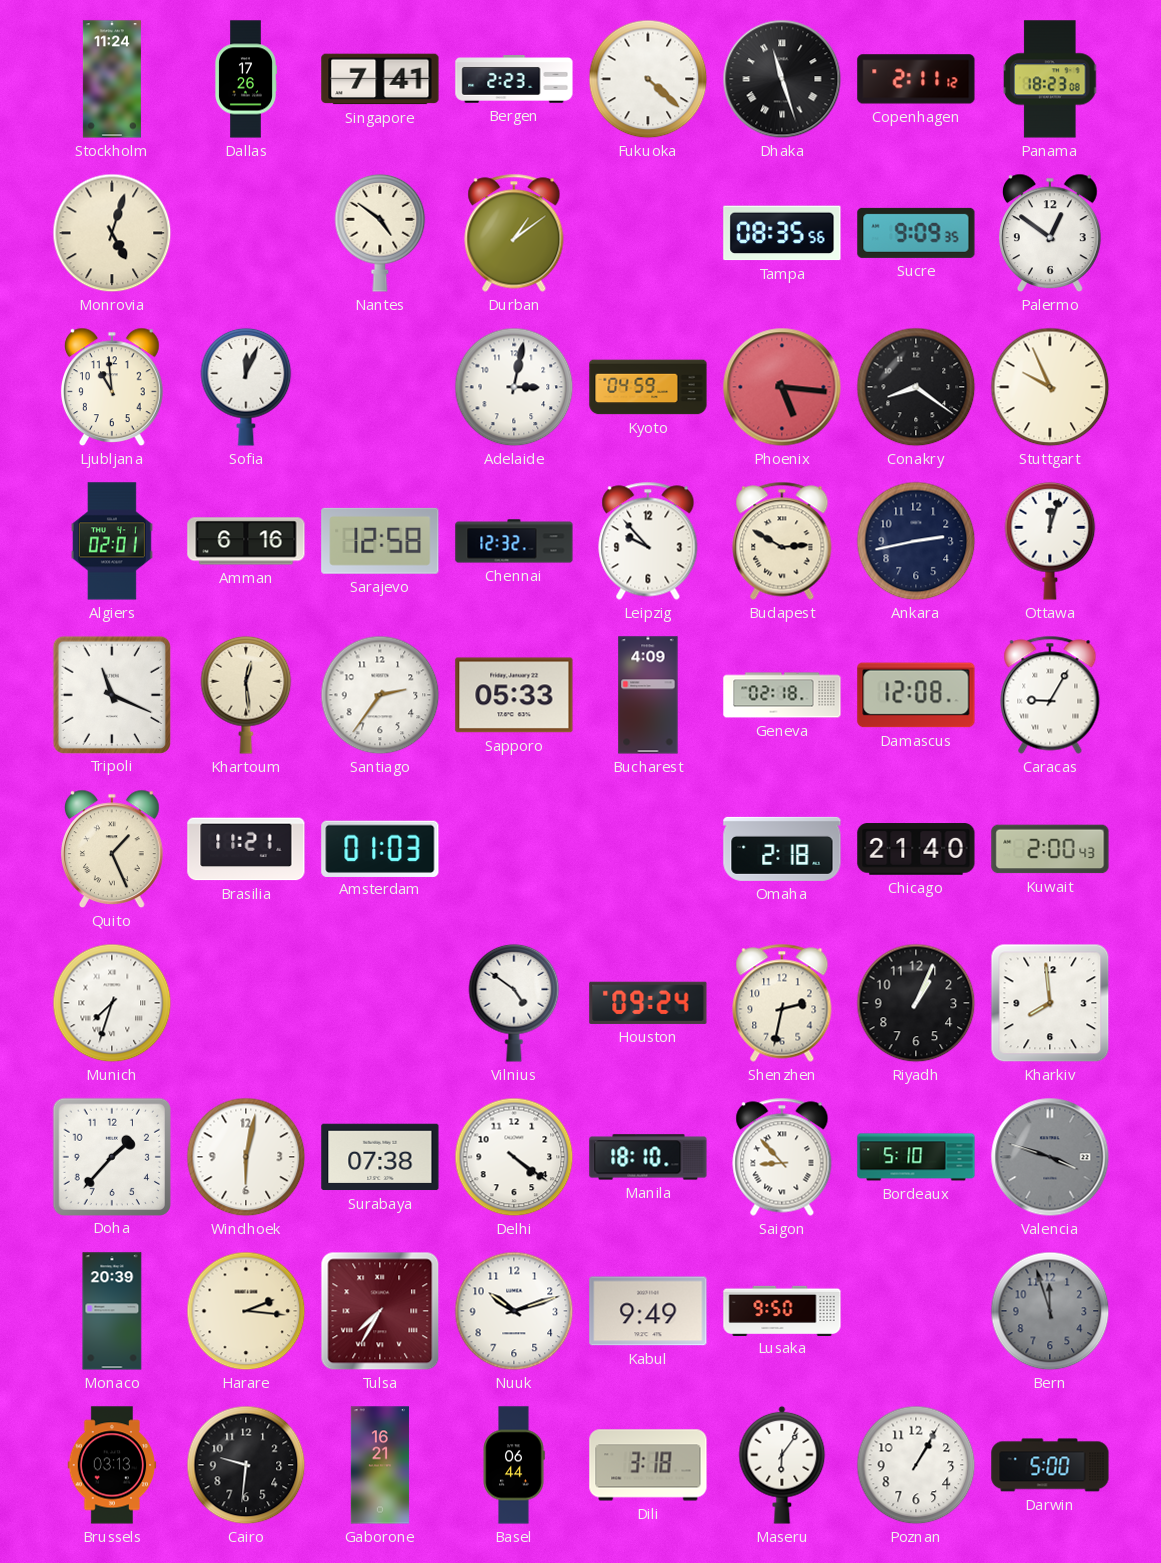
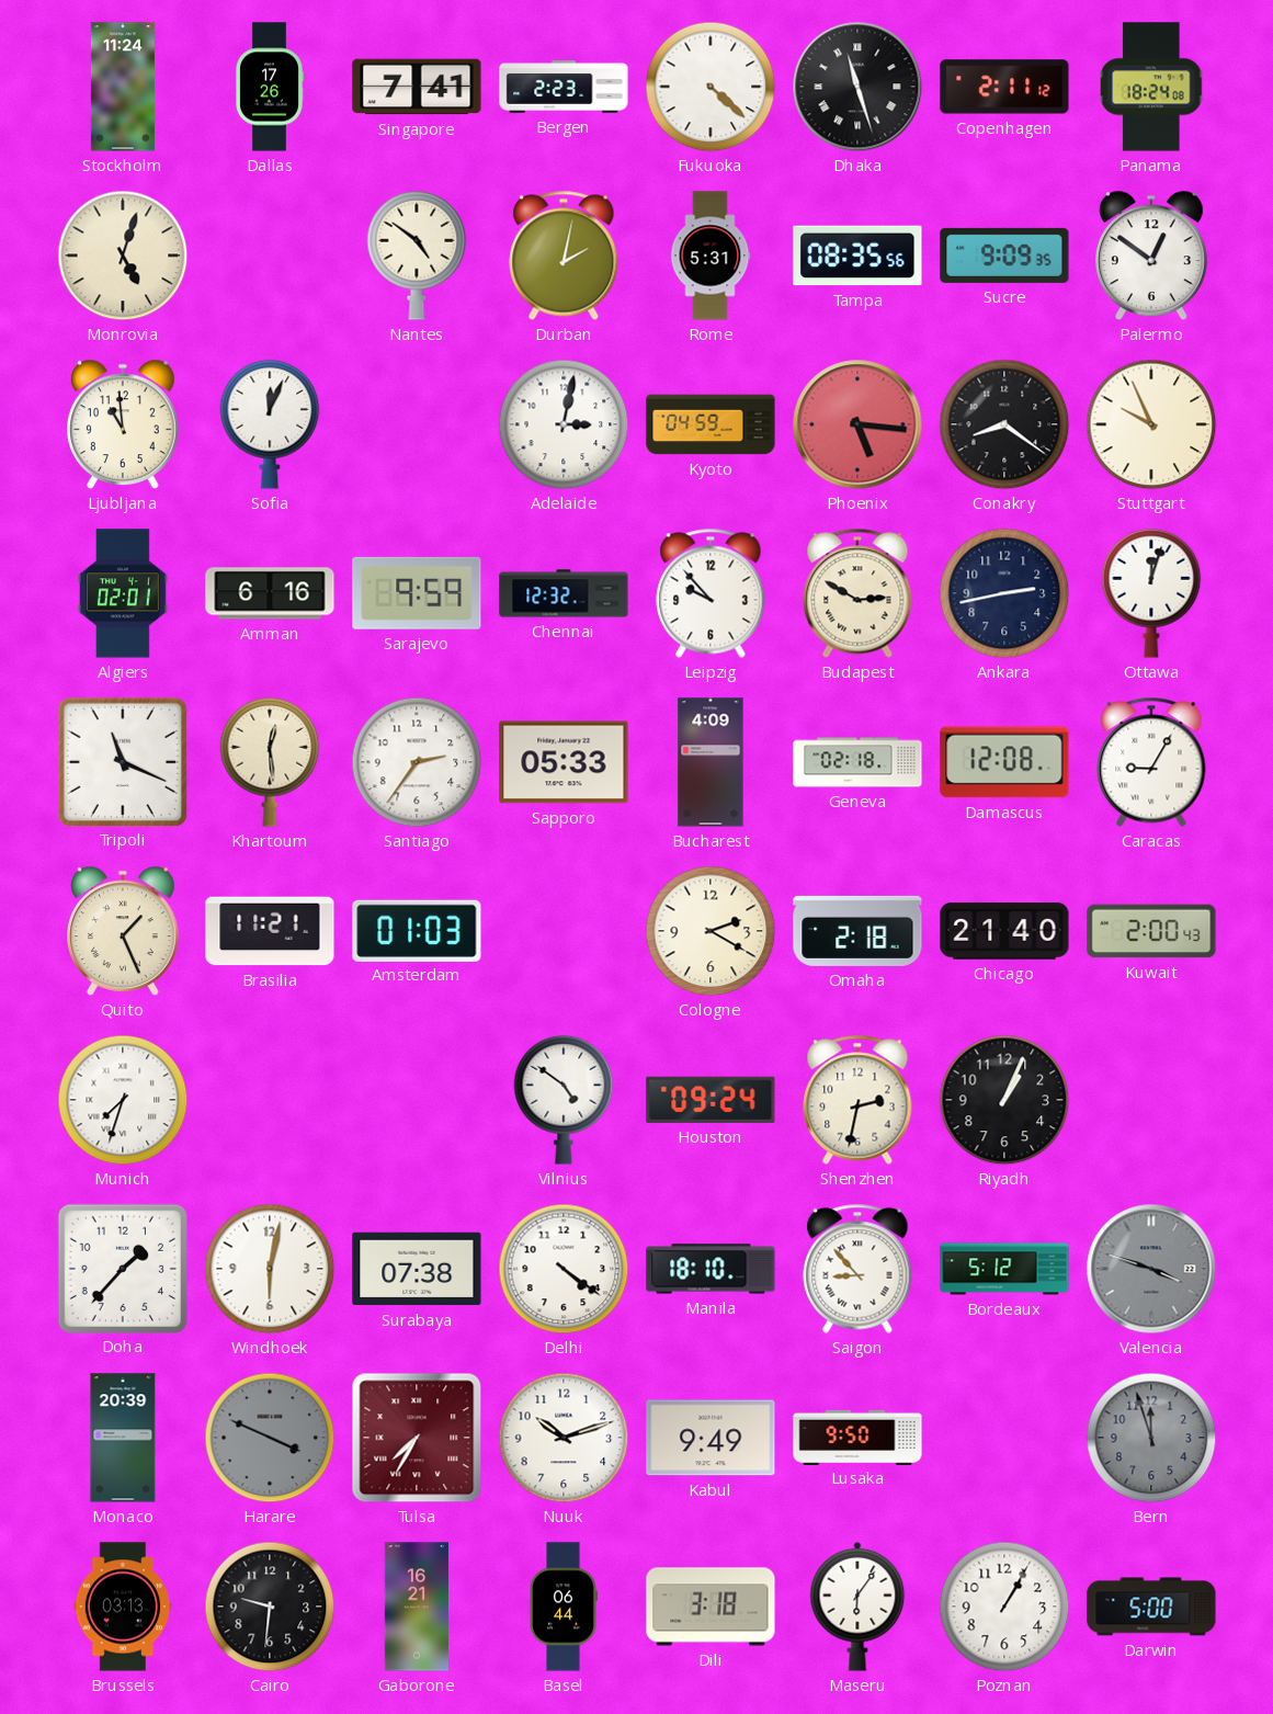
Panama: 18:23 -> 18:24 (1152, 87)
Durban: 1:09 -> 2:02 (564, 256)
Rome: none -> 5:31 (711, 256)
Sarajevo: 12:58 -> 9:59 (417, 593)
Cologne: none -> 2:20 (711, 931)
Kharkiv: 7:59 -> none (1050, 1003)
Bordeaux: 5:10 -> 5:12 (1004, 1269)
Harare: 2:16 -> 3:49 (270, 1438)
Harare dial: cream -> grey (270, 1438)
